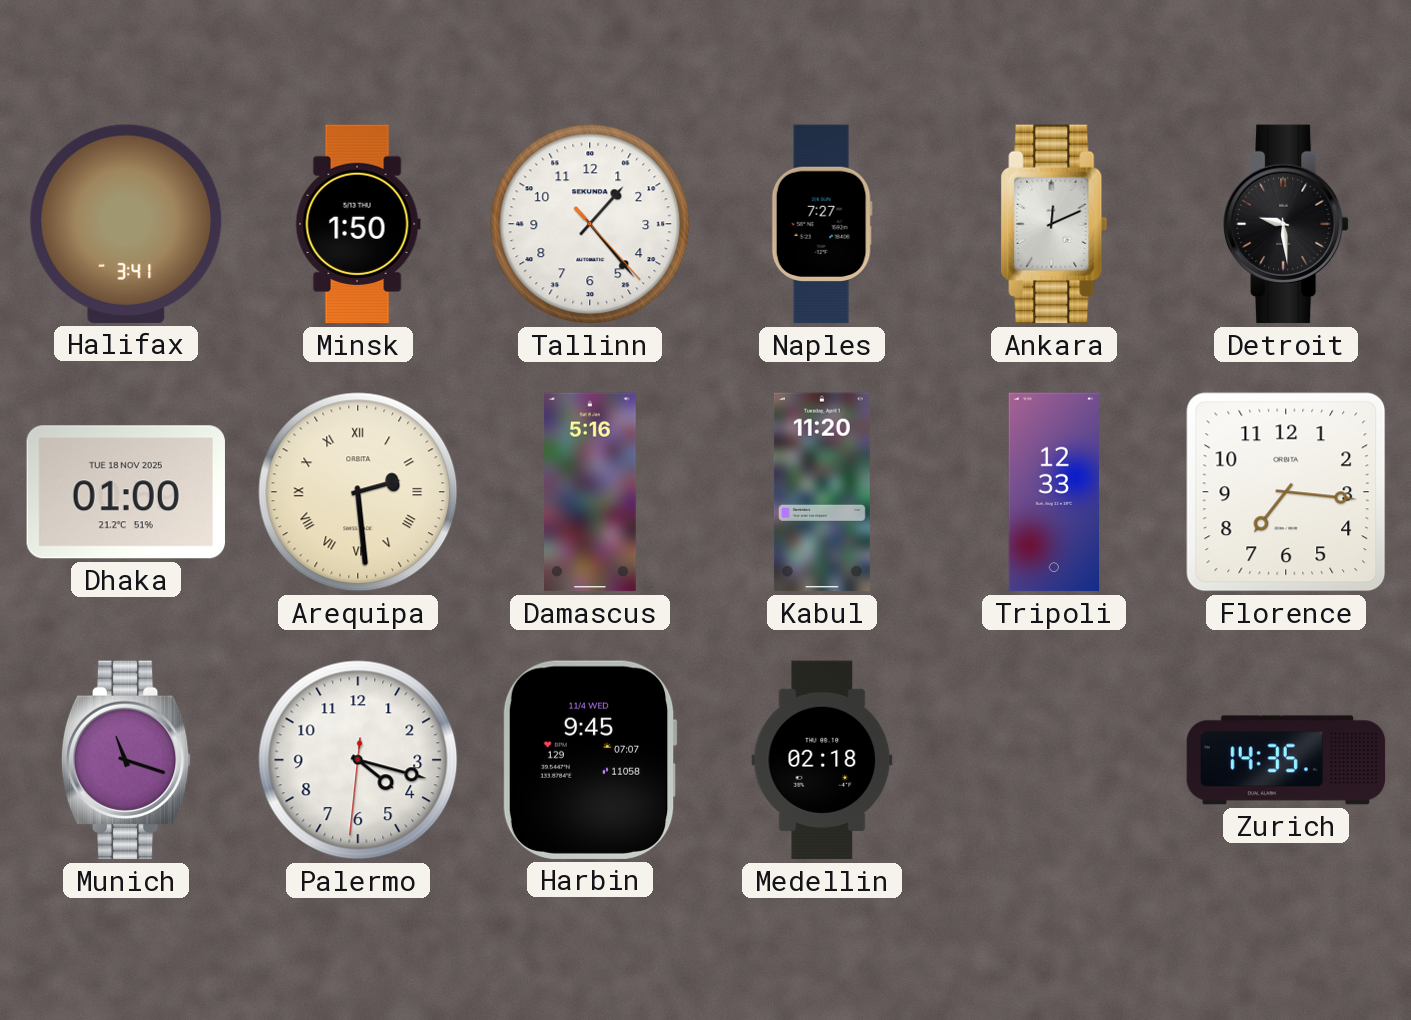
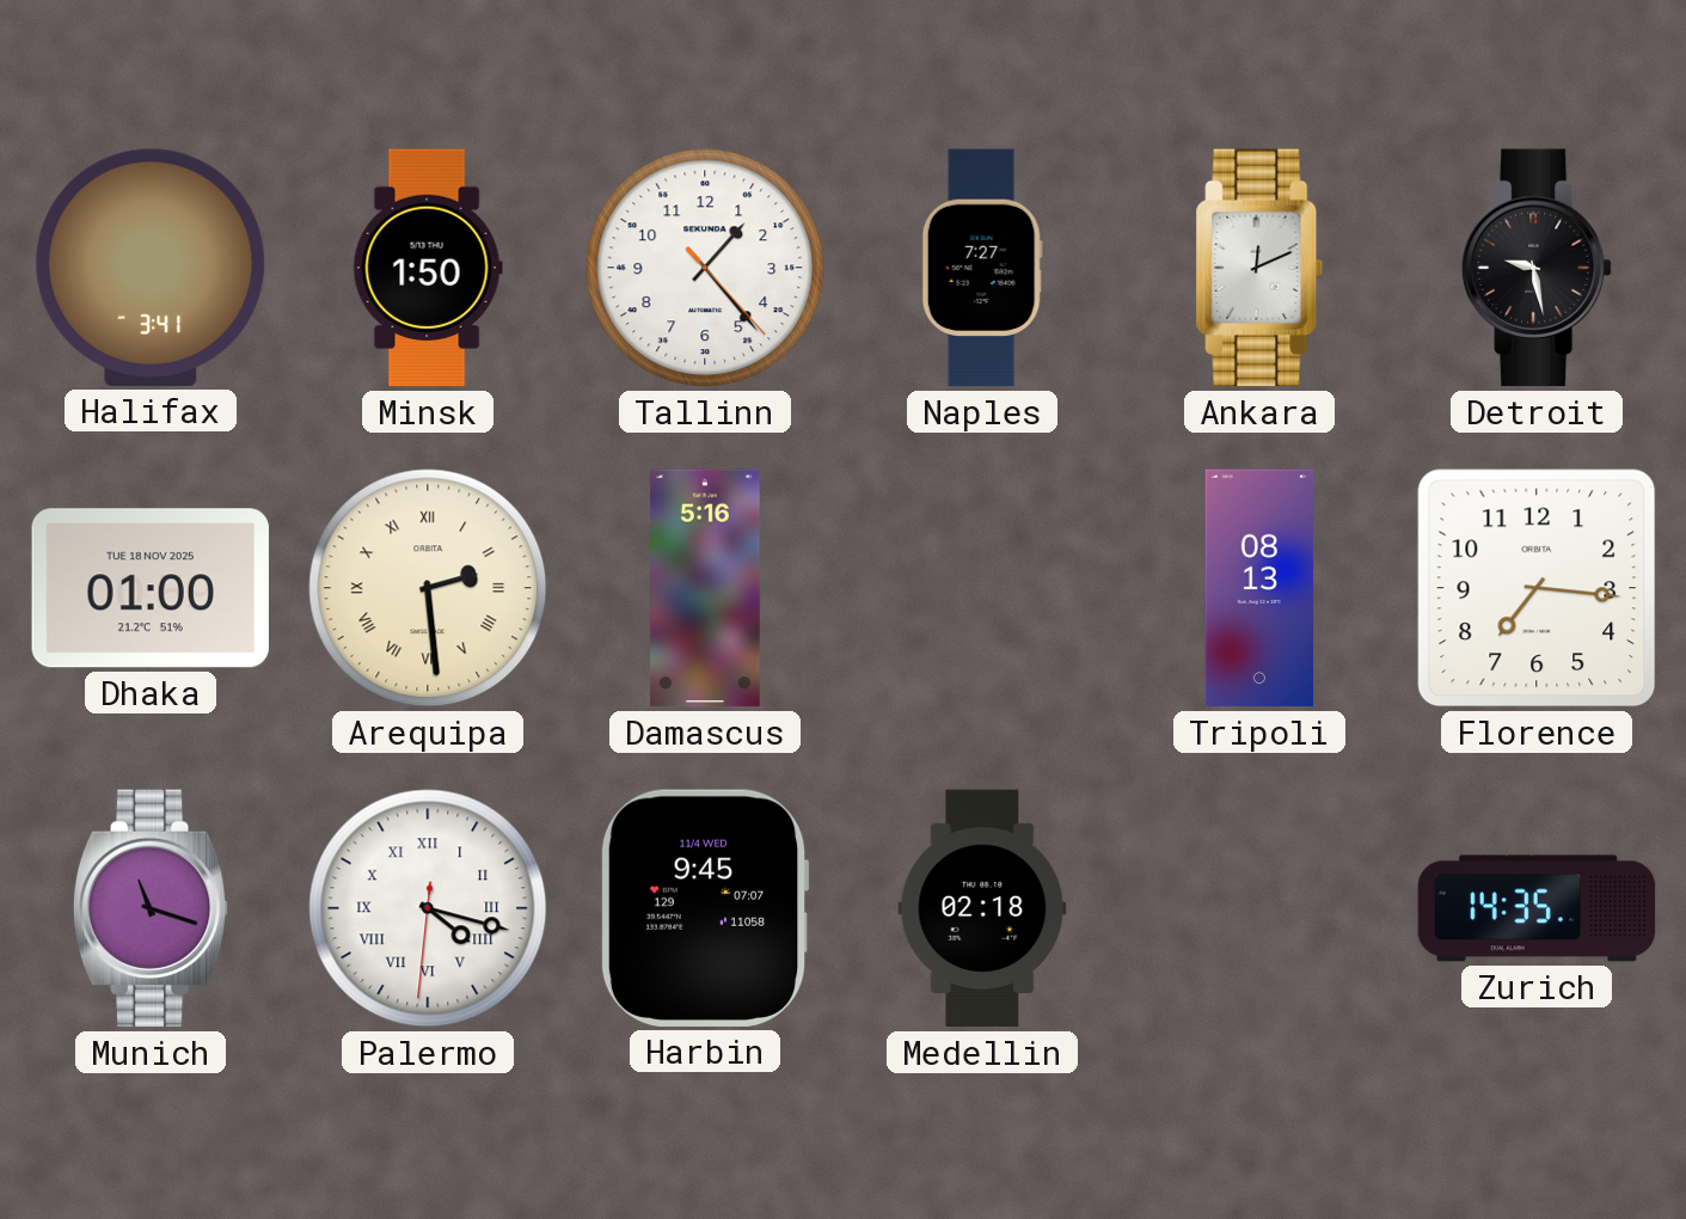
Detroit: 9:29 -> 9:28 (1537, 268)
Kabul: 11:20 -> none (822, 492)
Tripoli: 12:33 -> 08:13 (1259, 588)
Palermo numerals: Arabic -> Roman (428, 908)
